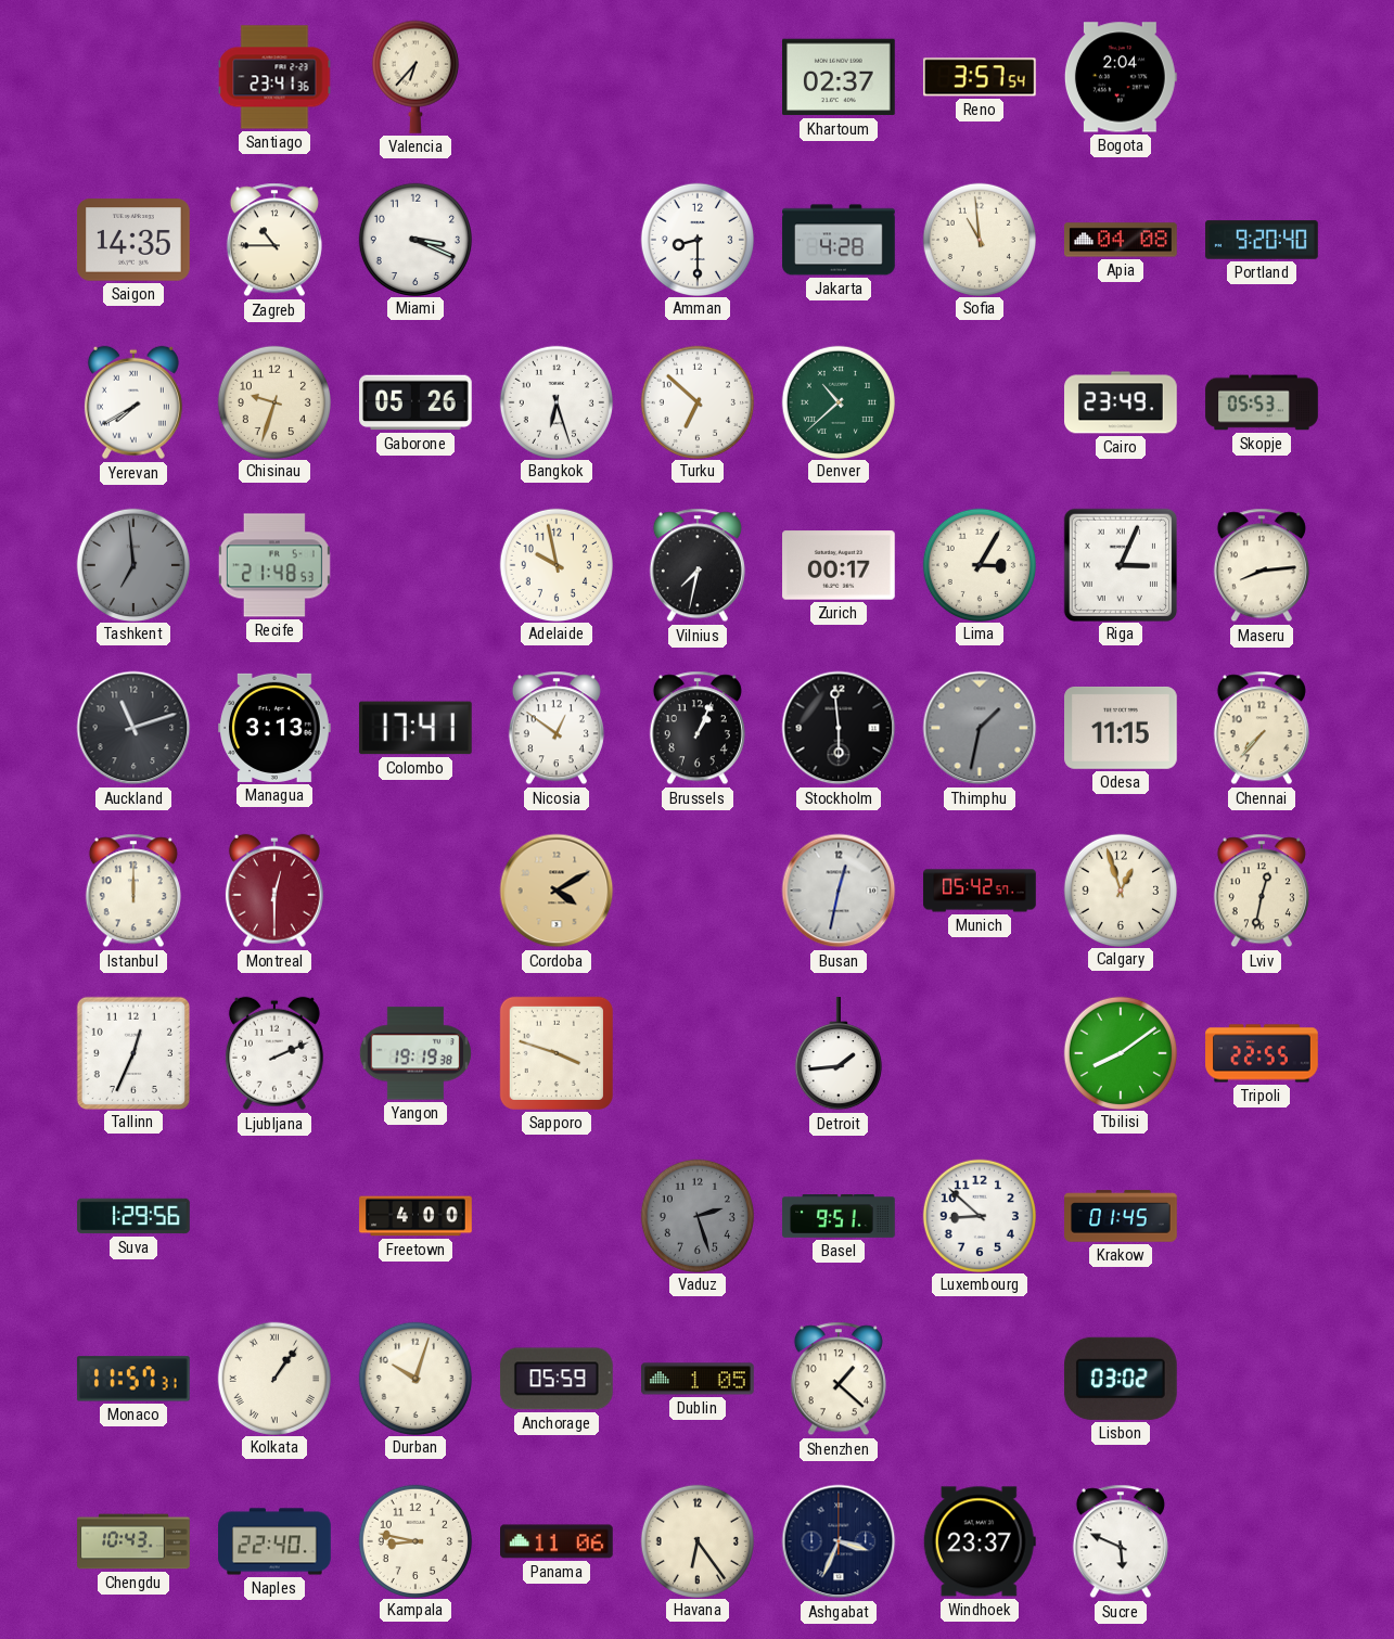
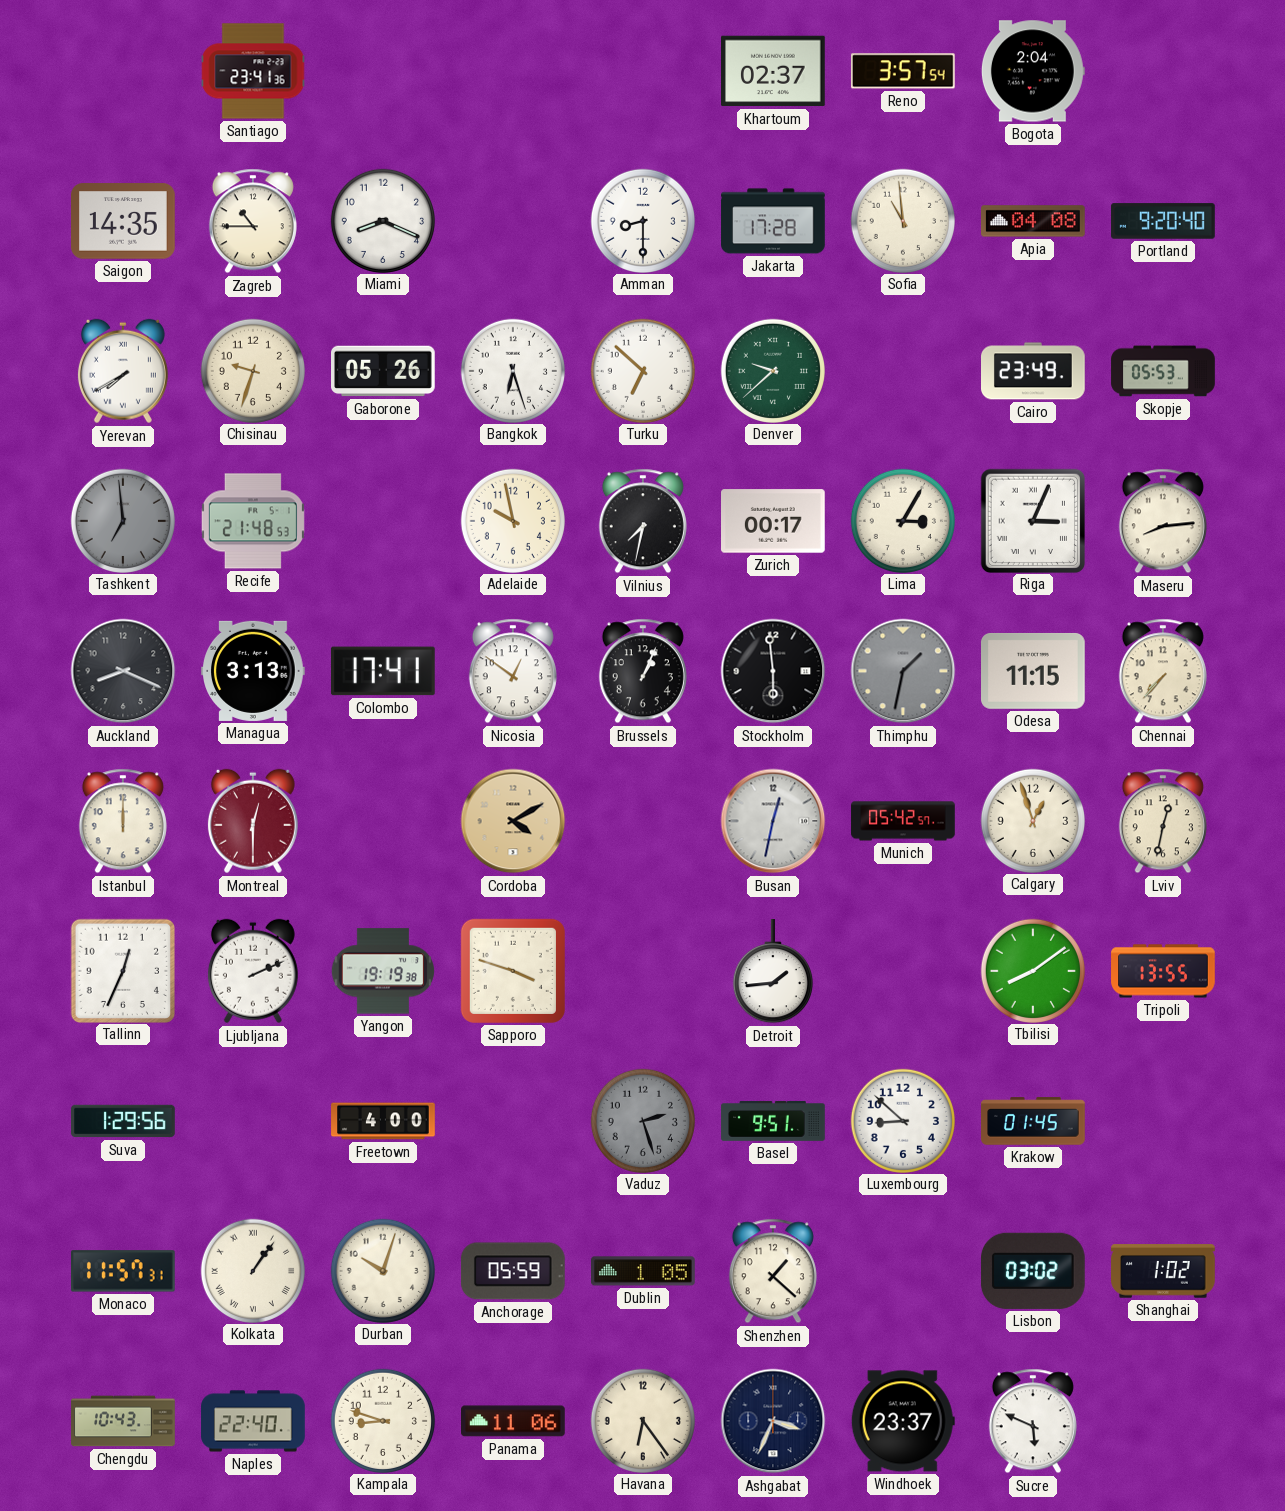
Valencia: 6:37 -> none (415, 77)
Miami: 3:19 -> 8:19 (382, 220)
Jakarta: 4:28 -> 17:28 (773, 221)
Denver: 10:38 -> 9:38 (772, 370)
Auckland: 11:12 -> 8:19 (123, 671)
Tripoli: 22:55 -> 13:55 (1163, 971)
Shanghai: none -> 1:02 (1163, 1271)
Kampala: 8:47 -> 8:48 (382, 1420)
